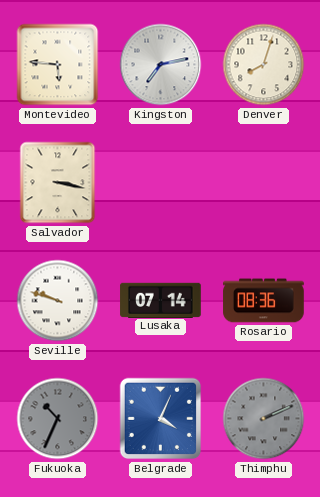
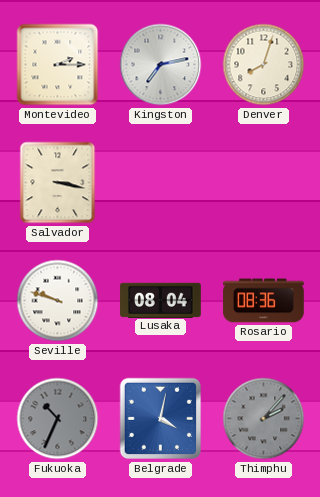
Montevideo: 5:46 -> 2:15 (58, 65)
Lusaka: 07:14 -> 08:04 (161, 300)
Belgrade: 4:04 -> 4:02 (161, 419)
Thimphu: 2:11 -> 2:07 (264, 419)
